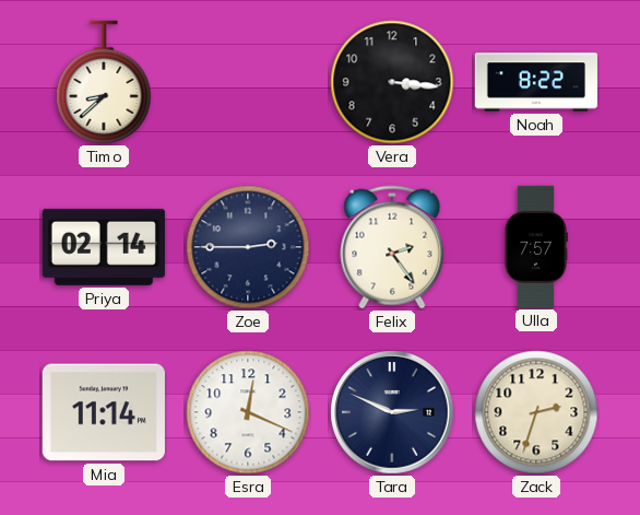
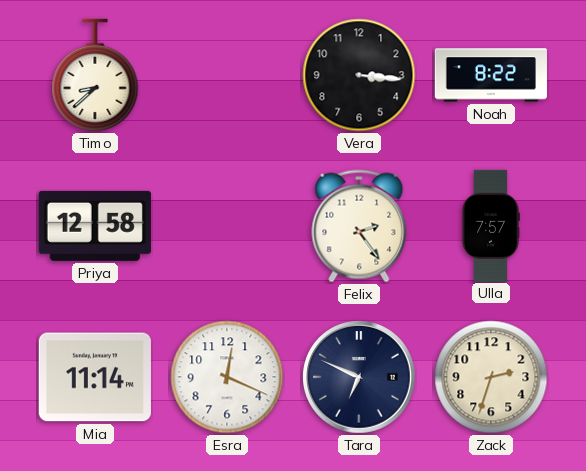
Priya: 02:14 -> 12:58 (95, 226)
Zoe: 2:45 -> none (248, 247)
Tara: 2:49 -> 6:49 (359, 377)
